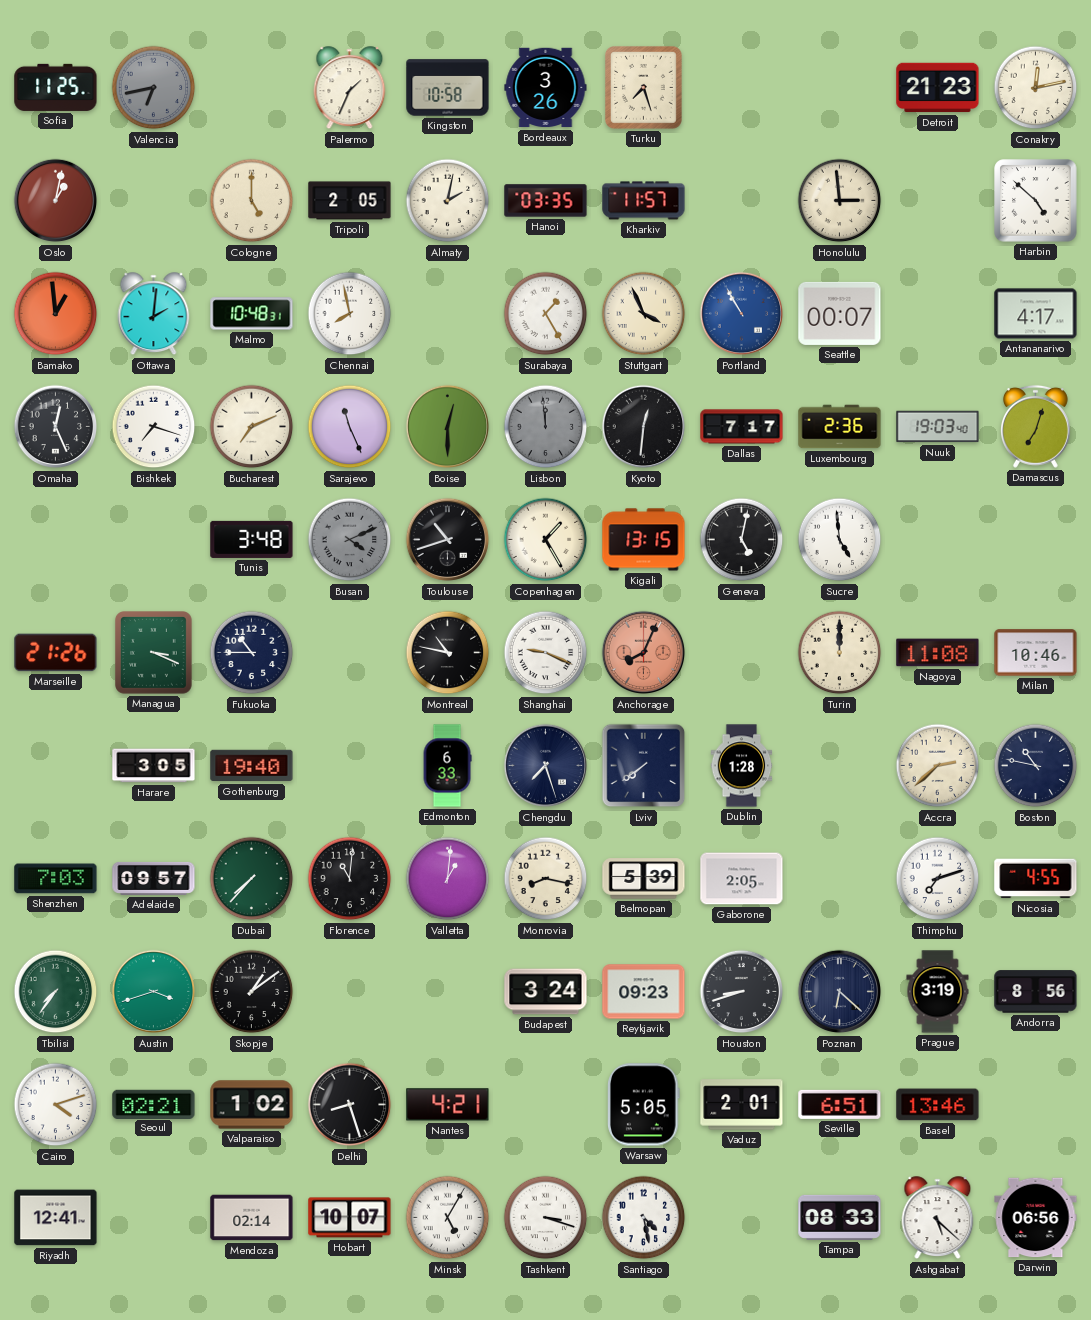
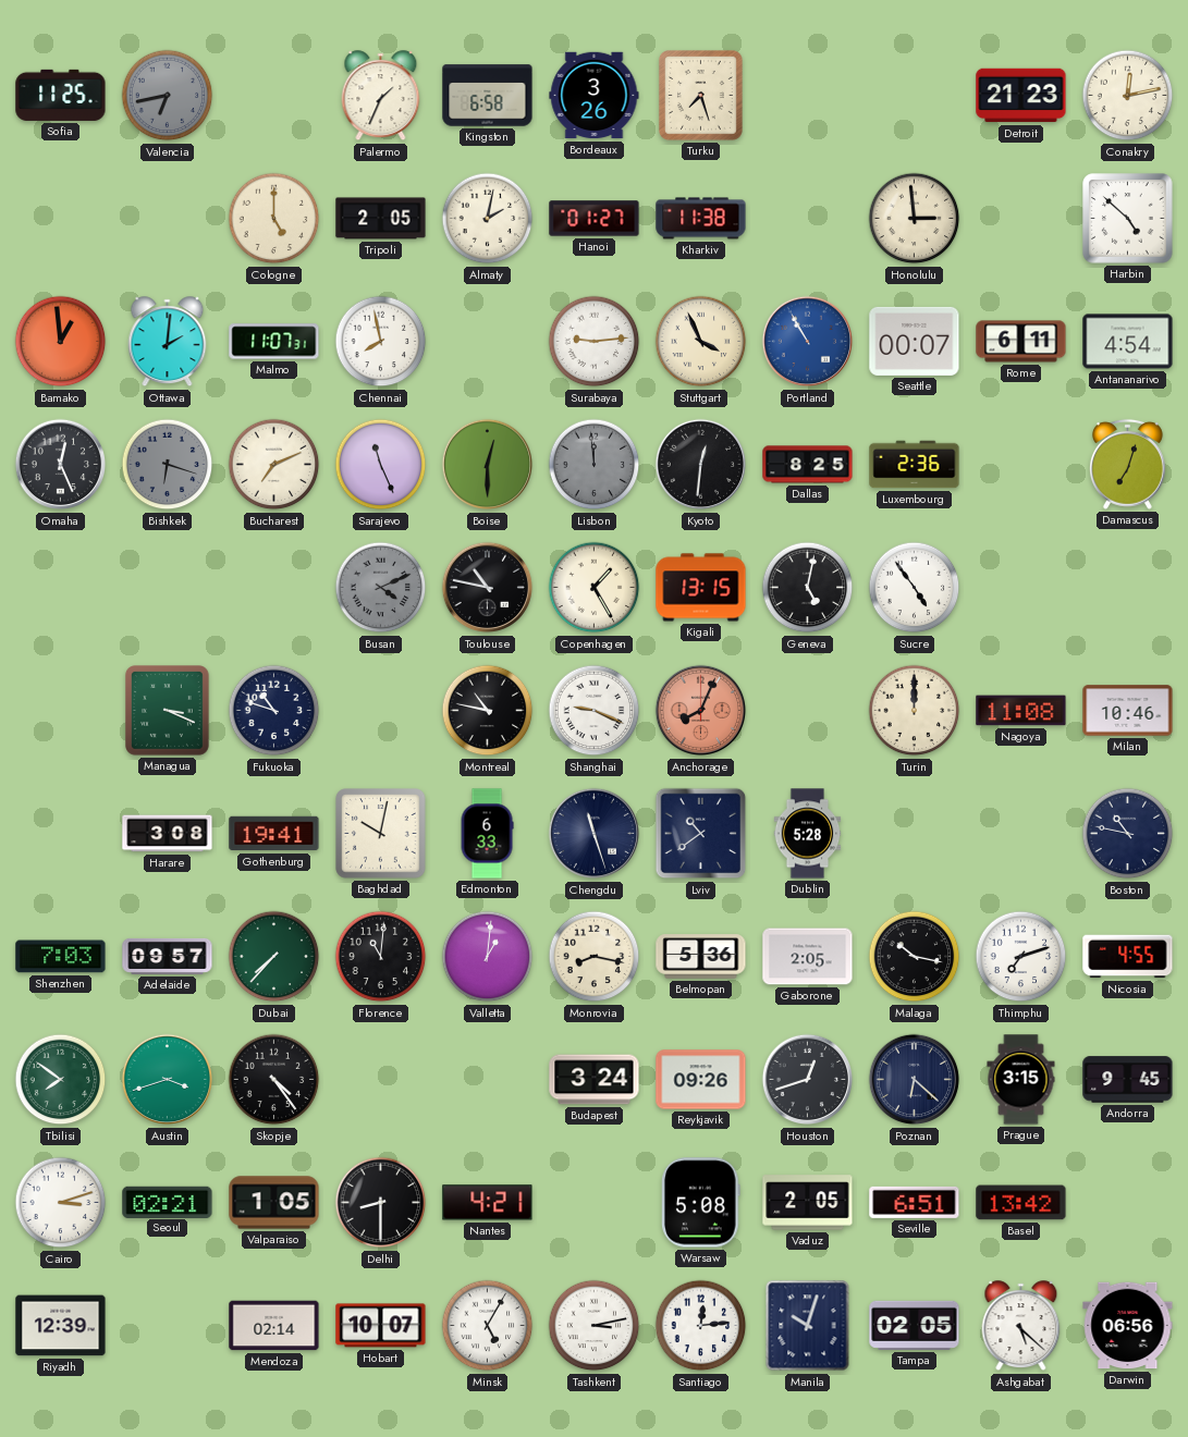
Kingston: 10:58 -> 6:58 (488, 96)
Oslo: 1:02 -> none (56, 201)
Hanoi: 03:35 -> 01:27 (595, 219)
Kharkiv: 11:57 -> 11:38 (701, 219)
Malmo: 10:48 -> 11:07 (274, 342)
Surabaya: 1:25 -> 9:14 (595, 342)
Rome: none -> 6:11 (1021, 342)
Antananarivo: 4:17 -> 4:54 (1128, 342)
Bishkek: 7:18 -> 6:18 (168, 465)
Bishkek dial: white -> grey (168, 465)
Dallas: 7:17 -> 8:25 (808, 465)
Nuuk: 19:03 -> none (938, 427)
Tunis: 3:48 -> none (252, 539)
Toulouse: 10:42 -> 10:47 (488, 588)
Sucre: 4:59 -> 4:54 (915, 588)
Marseille: 21:26 -> none (56, 653)
Fukuoka: 10:45 -> 10:48 (274, 711)
Harare: 3:05 -> 3:08 (168, 834)
Gothenburg: 19:40 -> 19:41 (274, 834)
Baghdad: none -> 10:02 (381, 834)
Chengdu: 7:27 -> 11:27 (595, 834)
Lviv: 7:39 -> 10:39 (701, 834)
Dublin: 1:28 -> 5:28 (808, 834)
Accra: 2:38 -> none (938, 766)
Belmopan: 5:39 -> 5:36 (701, 957)
Malaga: none -> 10:17 (915, 957)
Tbilisi: 7:36 -> 7:51 (61, 1080)
Skopje: 1:09 -> 4:24 (274, 1080)
Reykjavik: 09:23 -> 09:26 (701, 1080)
Houston: 8:42 -> 12:42 (808, 1080)
Prague: 3:19 -> 3:15 (1021, 1080)
Andorra: 8:56 -> 9:45 (1128, 1080)
Cairo: 4:12 -> 3:12 (61, 1203)
Valparaiso: 1:02 -> 1:05 (274, 1203)
Delhi: 8:27 -> 8:30 (381, 1203)
Warsaw: 5:05 -> 5:08 (701, 1203)
Vaduz: 2:01 -> 2:05 (808, 1203)
Basel: 13:46 -> 13:42 (1021, 1203)
Riyadh: 12:41 -> 12:39 (61, 1326)
Tashkent: 3:18 -> 3:13 (595, 1326)
Santiago: 4:28 -> 12:14 (701, 1326)
Manila: none -> 10:03 (808, 1326)
Tampa: 08:33 -> 02:05 (915, 1325)
